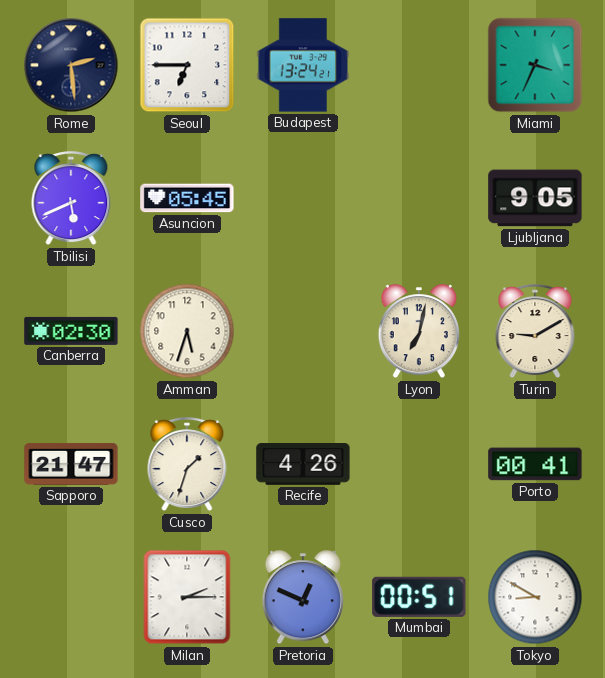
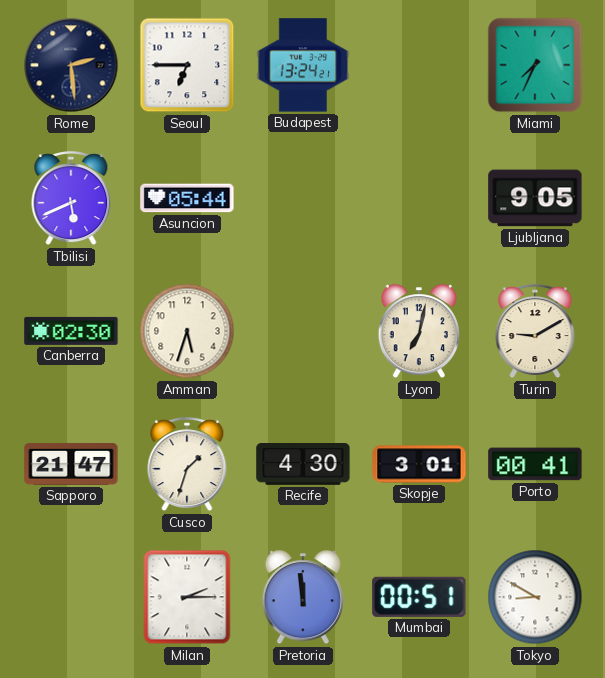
Miami: 3:34 -> 7:34 (535, 65)
Asuncion: 05:45 -> 05:44 (187, 198)
Recife: 4:26 -> 4:30 (303, 465)
Skopje: none -> 3:01 (419, 464)
Pretoria: 12:49 -> 11:59 (303, 598)
